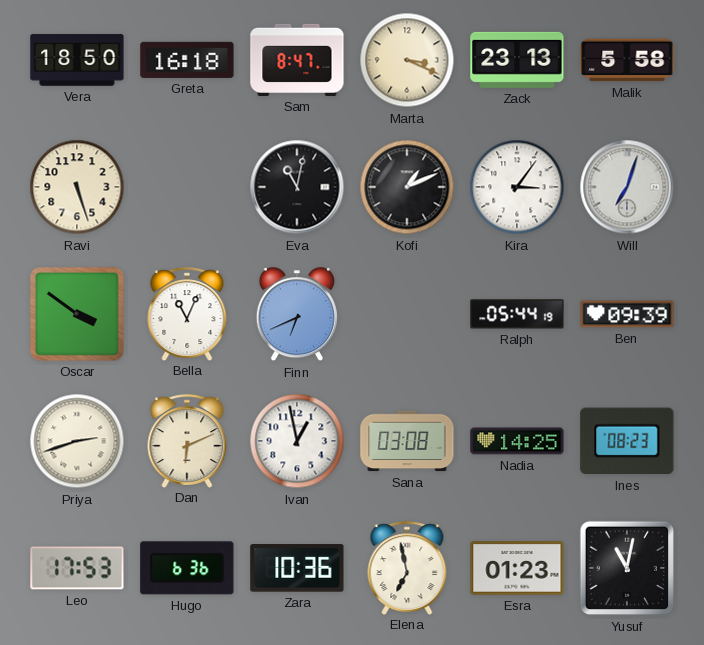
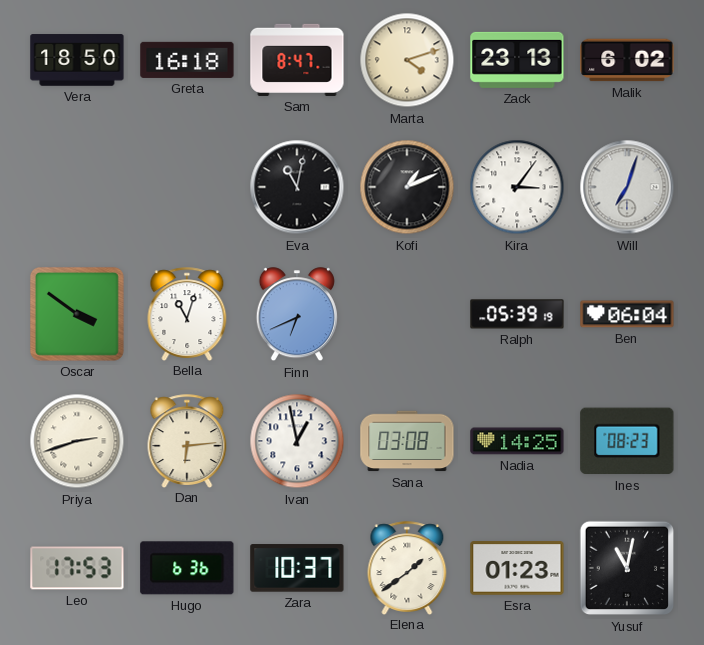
Marta: 3:19 -> 4:12 (407, 60)
Malik: 5:58 -> 6:02 (627, 60)
Ravi: 5:27 -> none (77, 187)
Bella: 11:04 -> 11:03 (187, 314)
Ralph: 05:44 -> 05:39 (517, 314)
Ben: 09:39 -> 06:04 (627, 314)
Dan: 6:11 -> 6:14 (187, 441)
Zara: 10:36 -> 10:37 (297, 568)
Elena: 6:58 -> 1:39 (407, 568)
